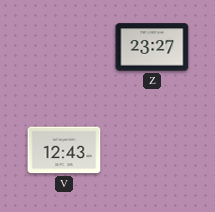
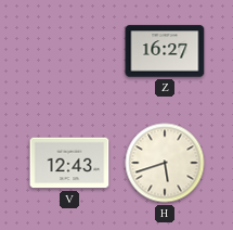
Z: 23:27 -> 16:27 (165, 51)
H: none -> 5:42 (165, 163)
